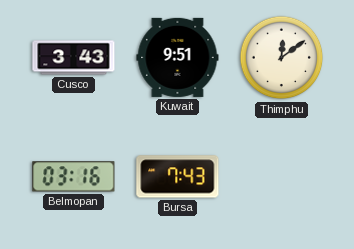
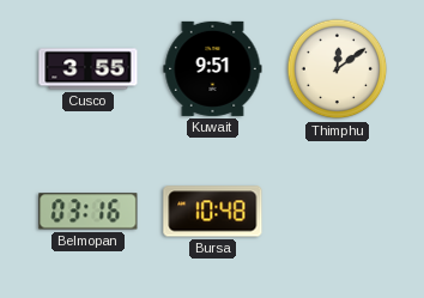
Cusco: 3:43 -> 3:55 (89, 69)
Bursa: 7:43 -> 10:48 (213, 212)
